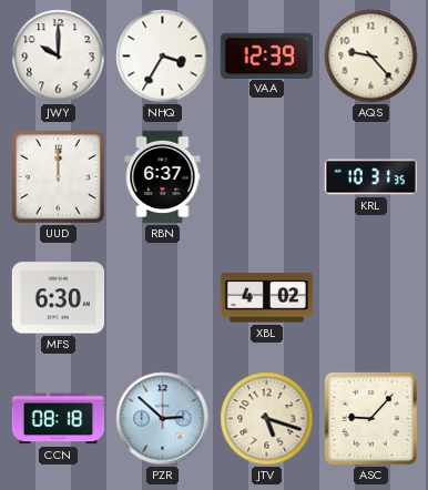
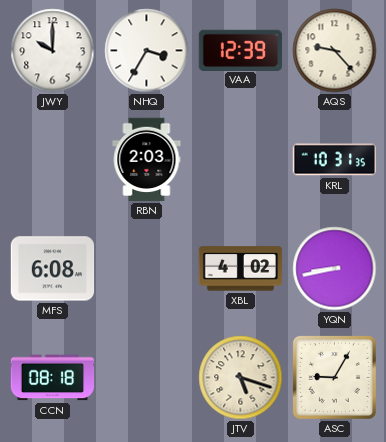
UUD: 12:00 -> none (58, 176)
RBN: 6:37 -> 2:03 (147, 160)
MFS: 6:30 -> 6:08 (53, 269)
YQN: none -> 8:43 (335, 269)
PZR: 2:52 -> none (163, 419)
ASC: 9:07 -> 9:05 (334, 377)
